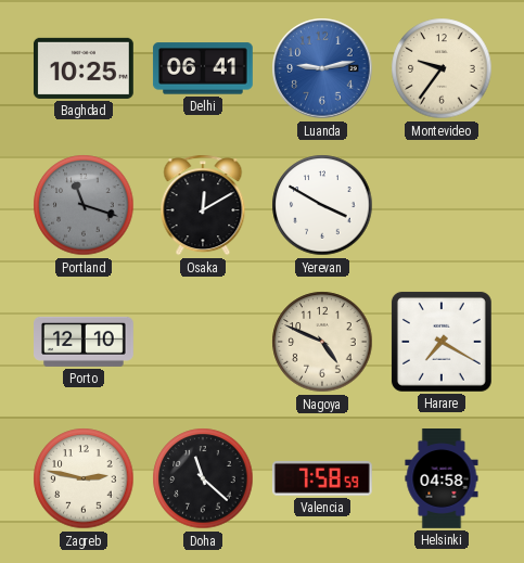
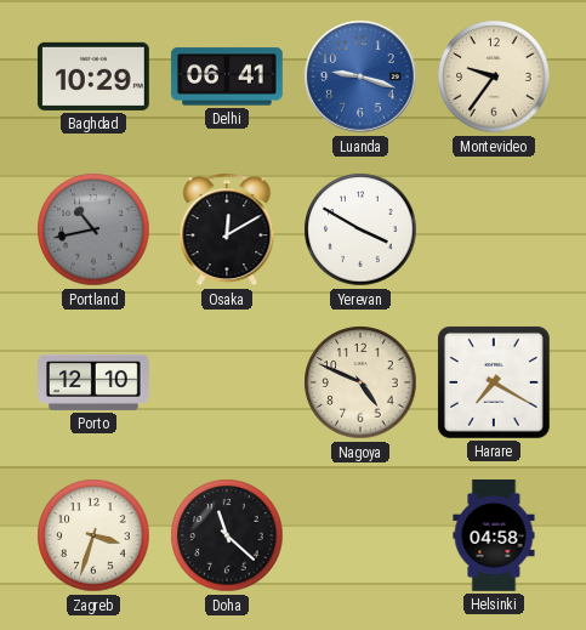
Baghdad: 10:25 -> 10:29 (93, 76)
Luanda: 9:13 -> 9:18 (360, 76)
Portland: 11:18 -> 10:43 (93, 229)
Zagreb: 2:47 -> 3:33 (93, 535)
Valencia: 7:58 -> none (322, 478)
